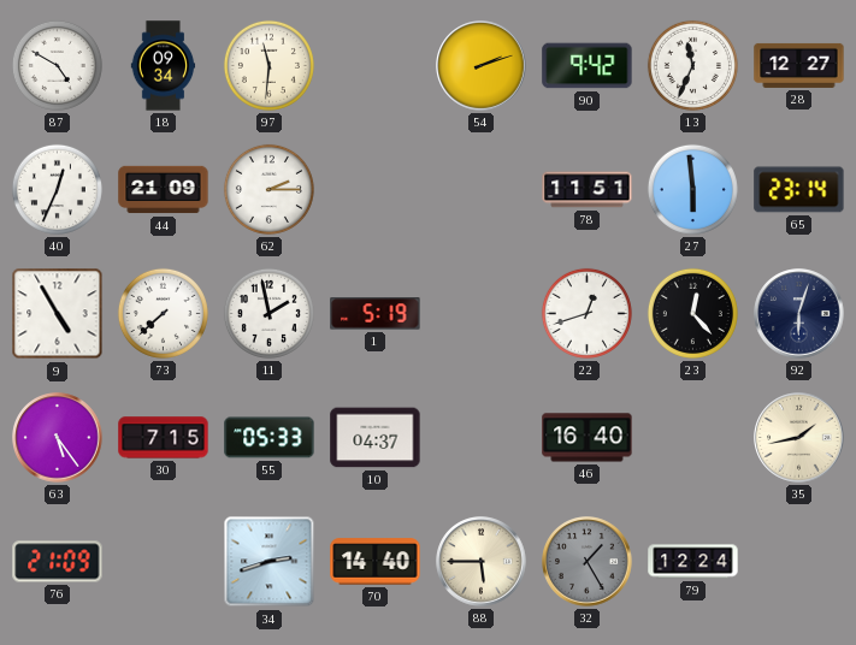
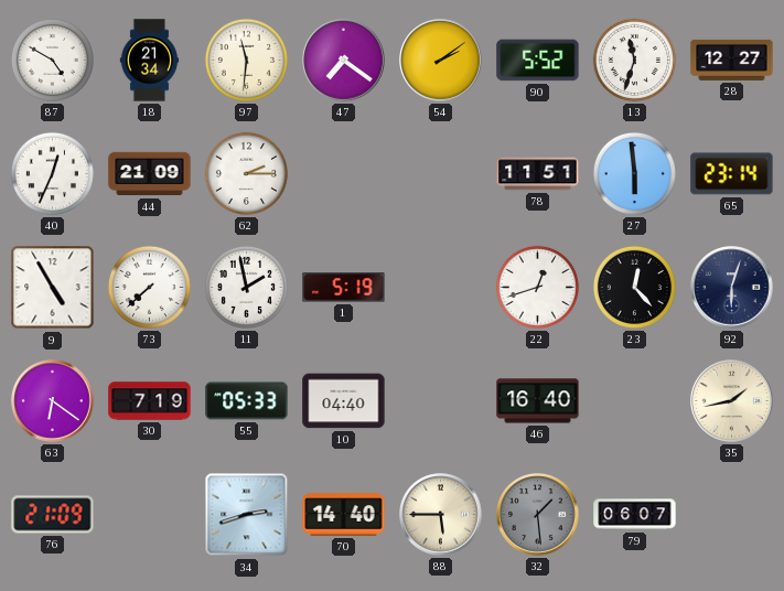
18: 09:34 -> 21:34 (150, 61)
47: none -> 7:21 (344, 61)
54: 2:12 -> 2:09 (441, 61)
90: 9:42 -> 5:52 (538, 61)
13: 11:34 -> 11:33 (634, 60)
63: 5:24 -> 6:21 (53, 401)
30: 7:15 -> 7:19 (150, 401)
10: 04:37 -> 04:40 (344, 401)
32: 1:25 -> 1:29 (538, 515)
79: 12:24 -> 06:07 (635, 515)
